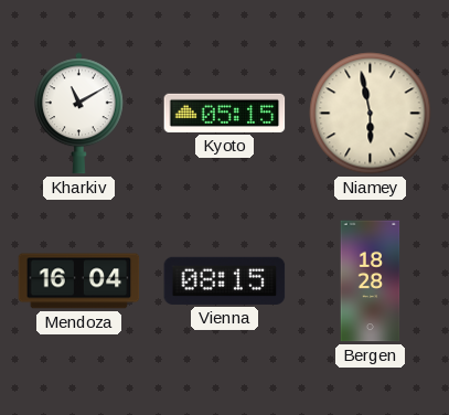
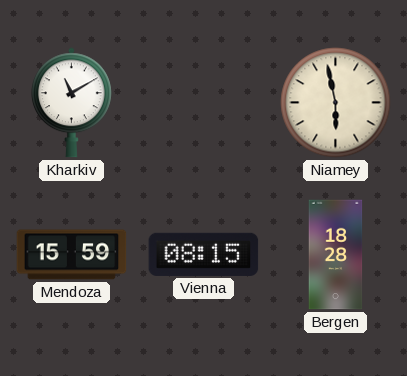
Kyoto: 05:15 -> none (225, 113)
Mendoza: 16:04 -> 15:59 (72, 255)
